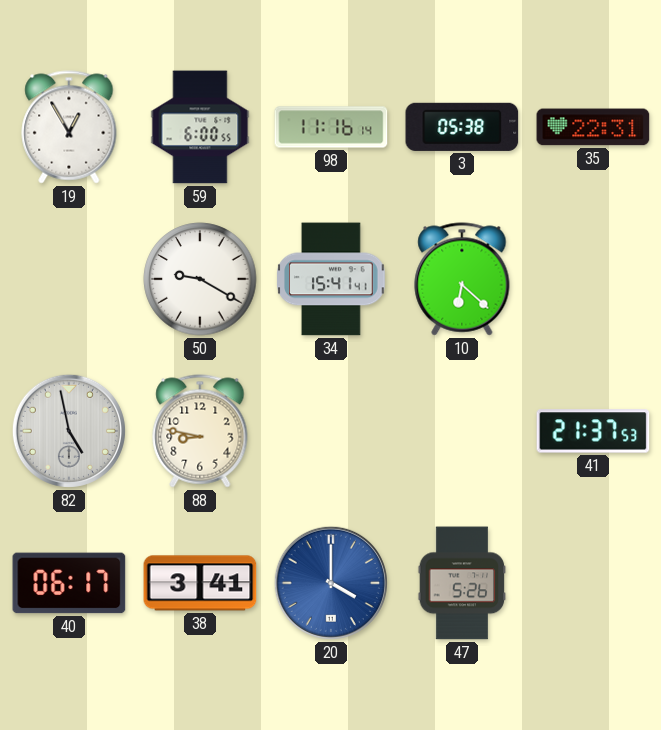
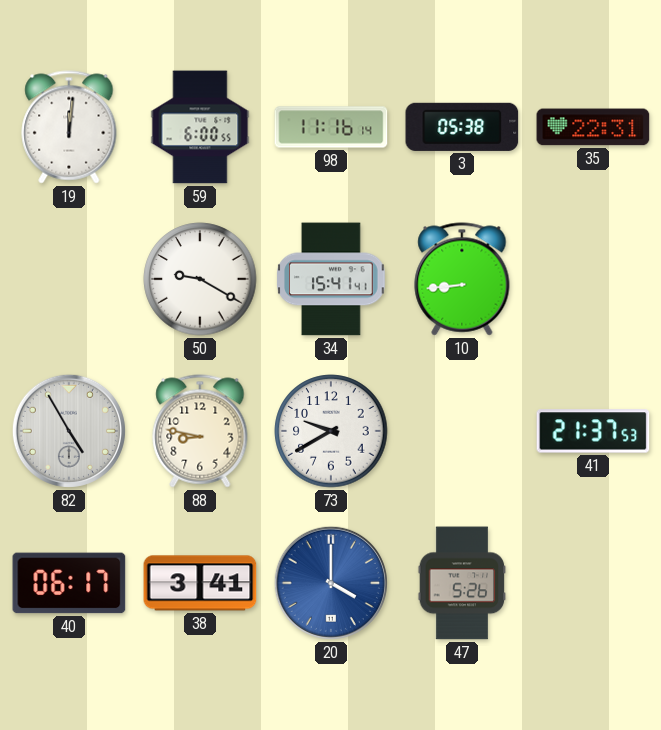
19: 12:55 -> 12:01 (69, 127)
10: 6:22 -> 8:44 (462, 279)
82: 4:58 -> 4:55 (69, 431)
73: none -> 9:40 (331, 431)
